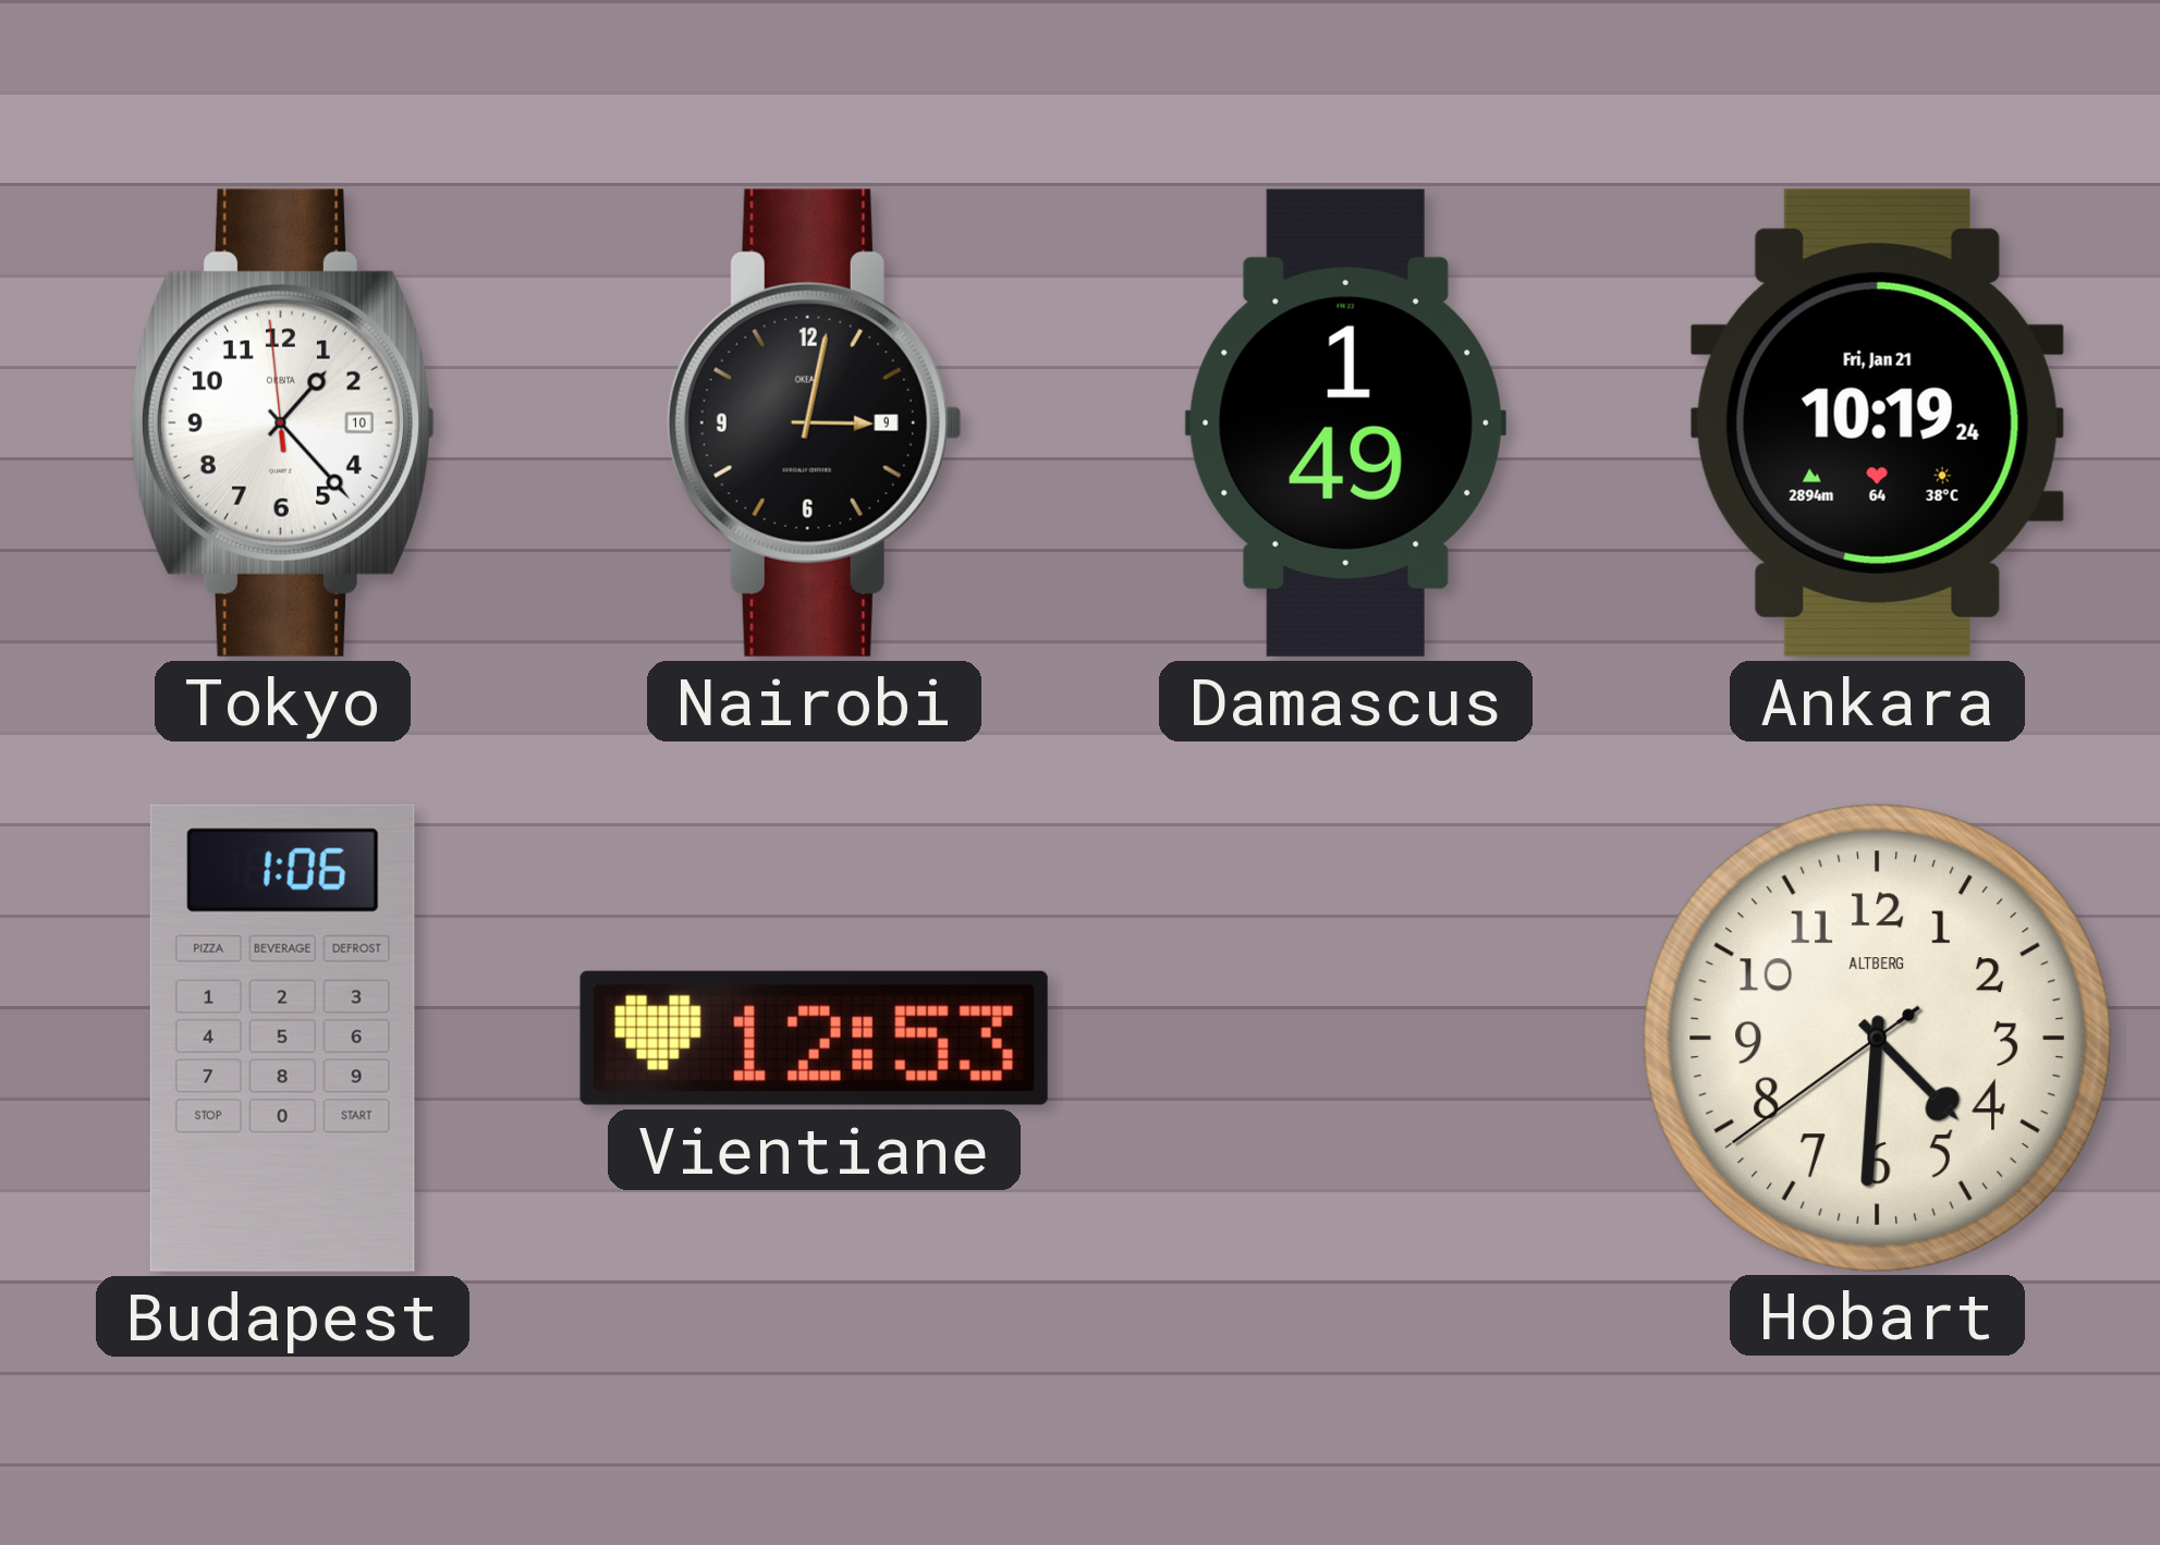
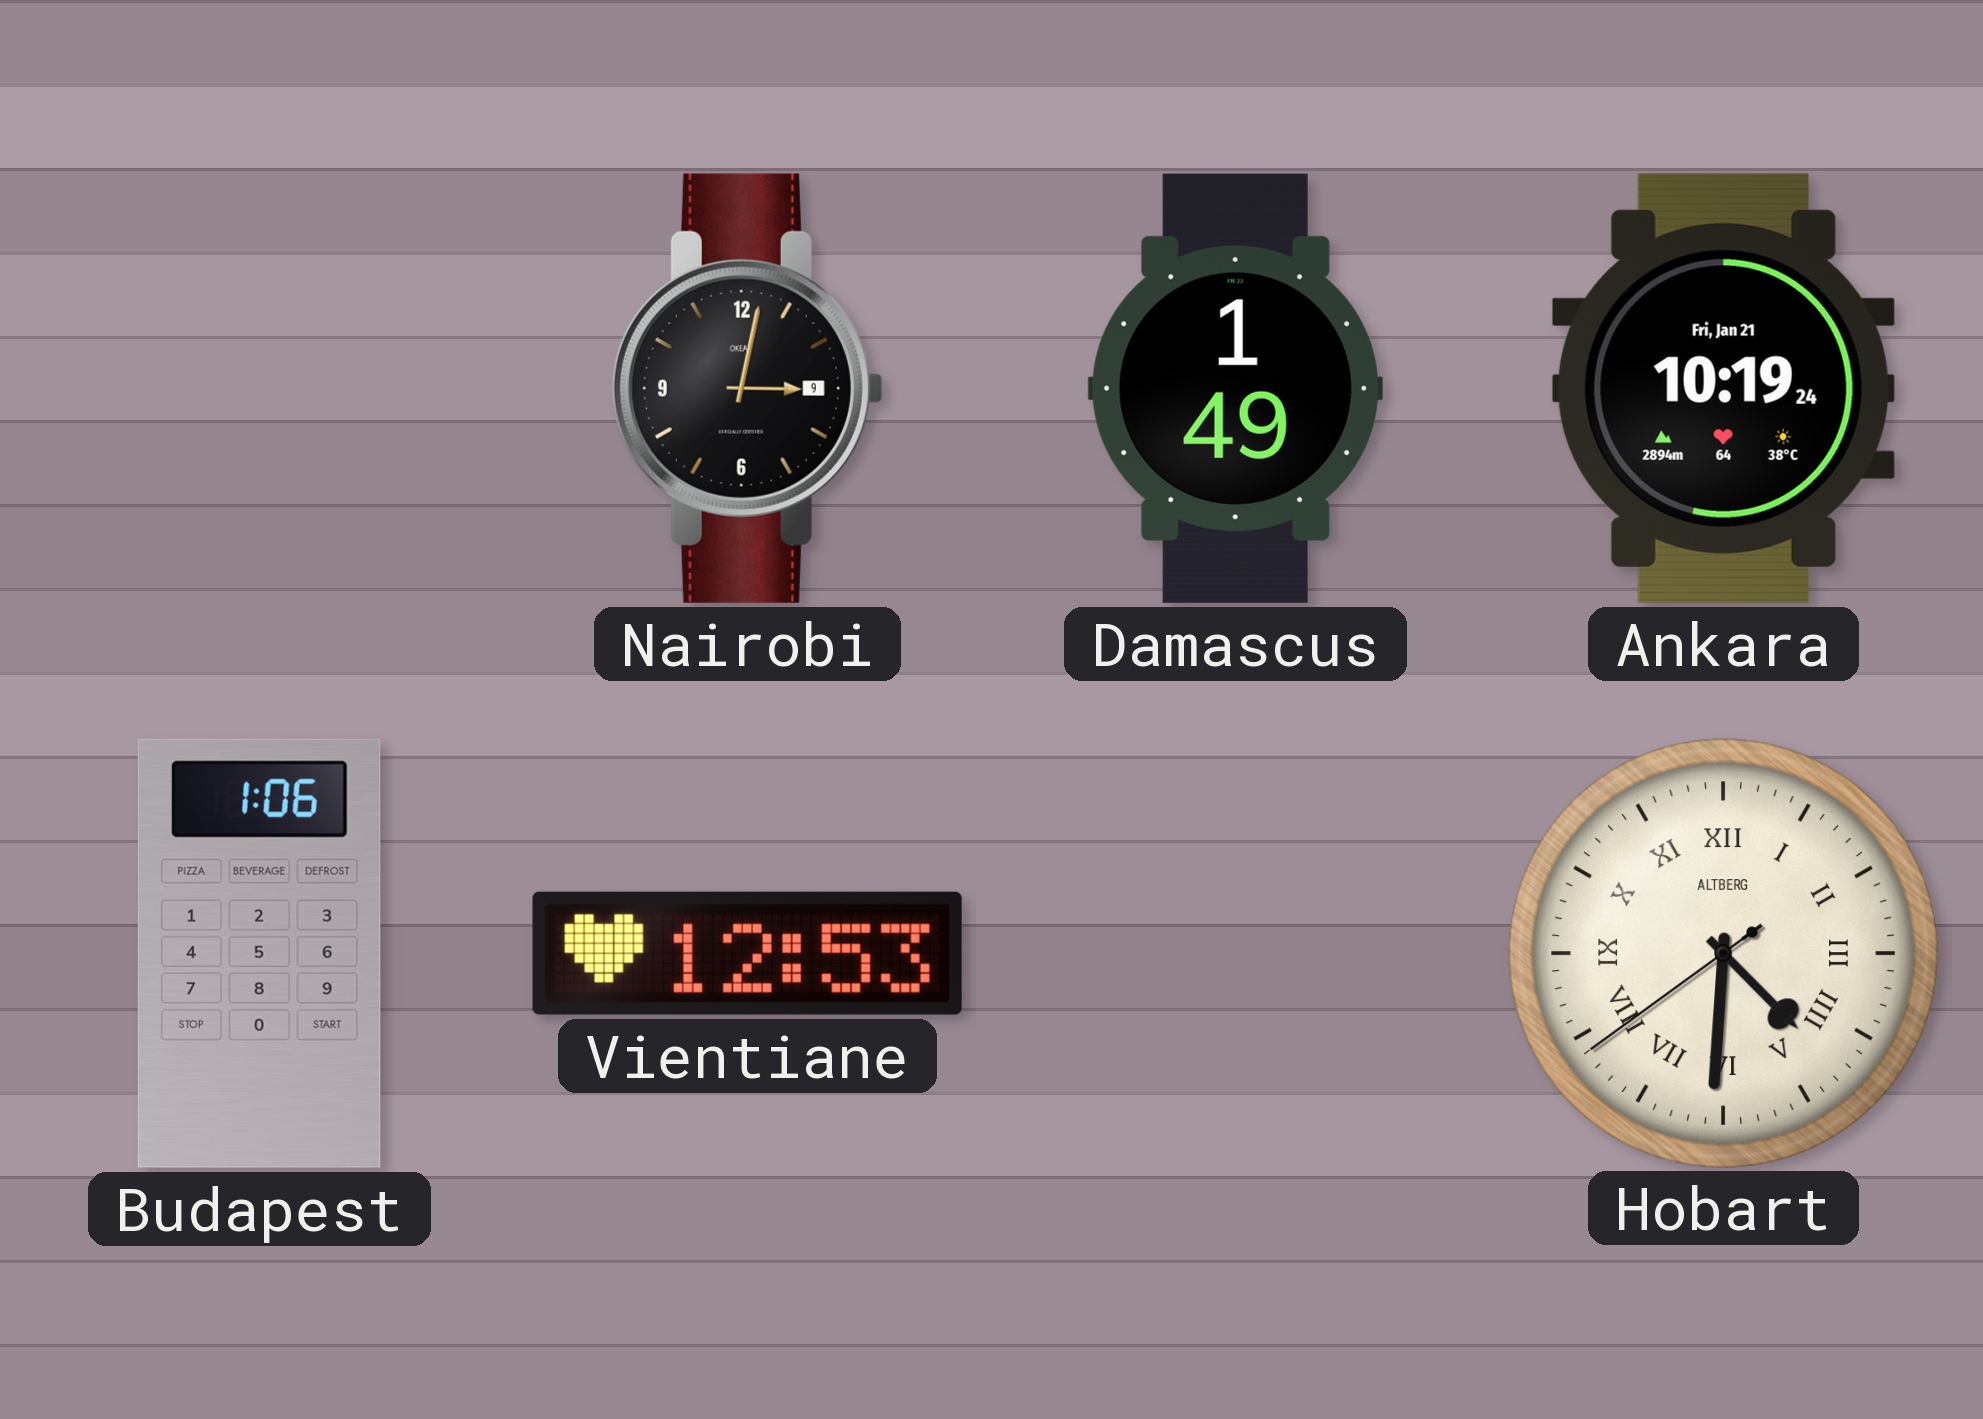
Tokyo: 1:22 -> none (282, 422)
Hobart numerals: Arabic -> Roman (1723, 953)
